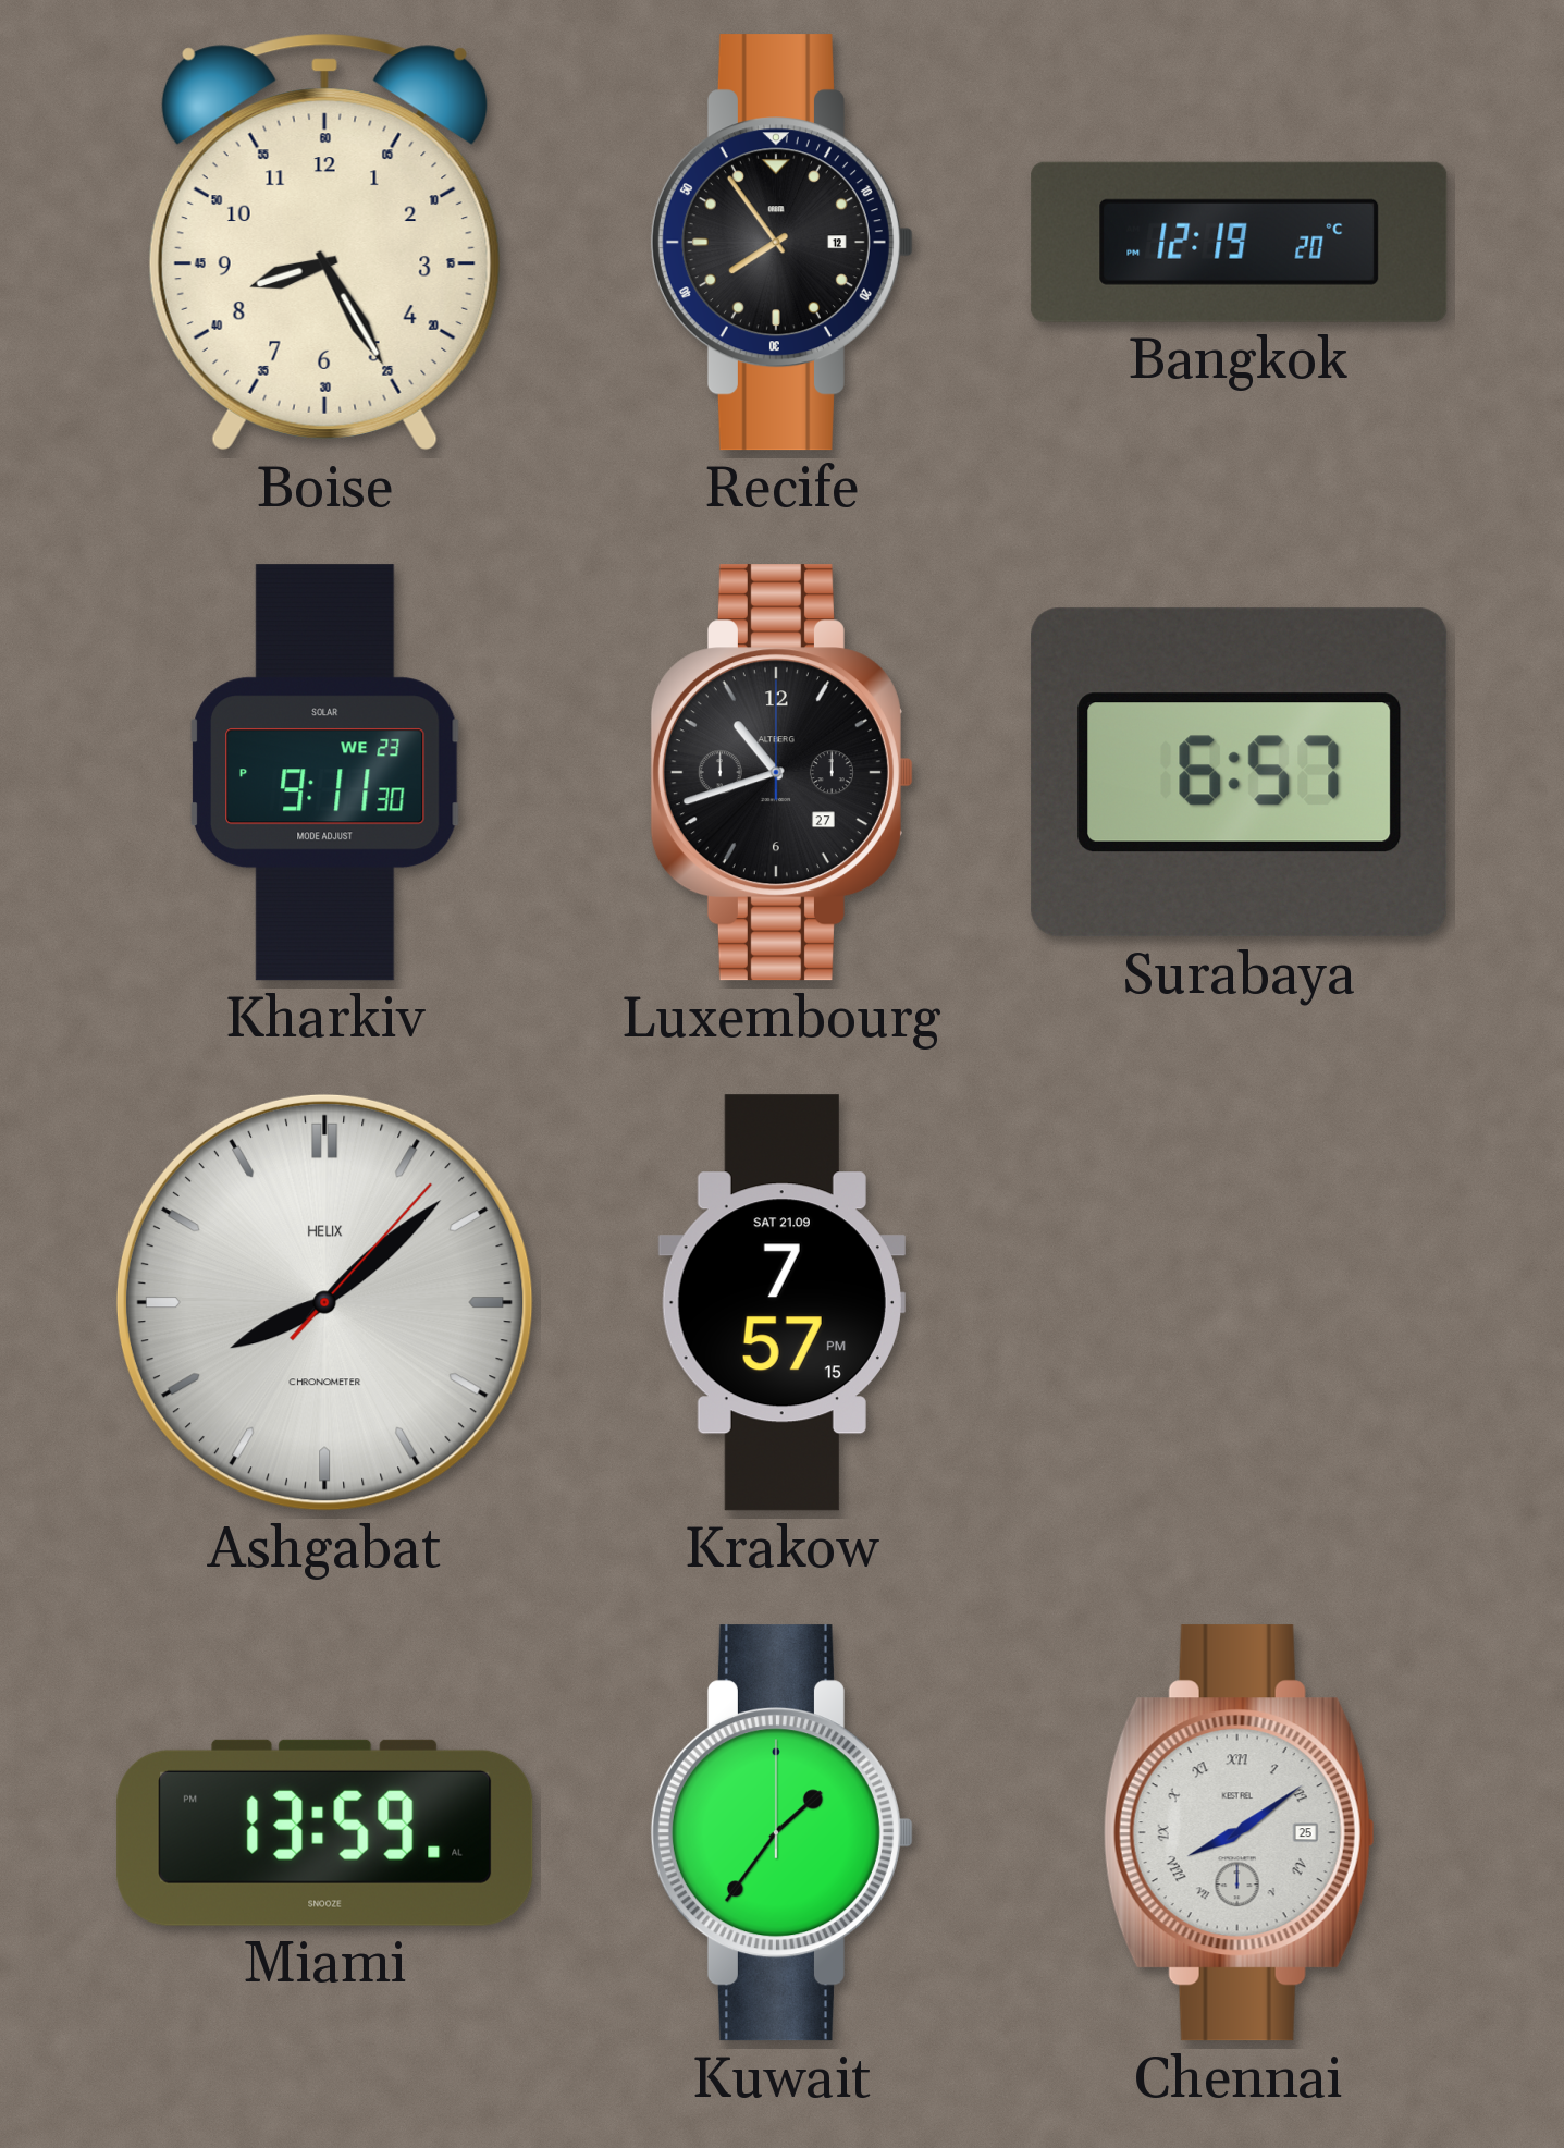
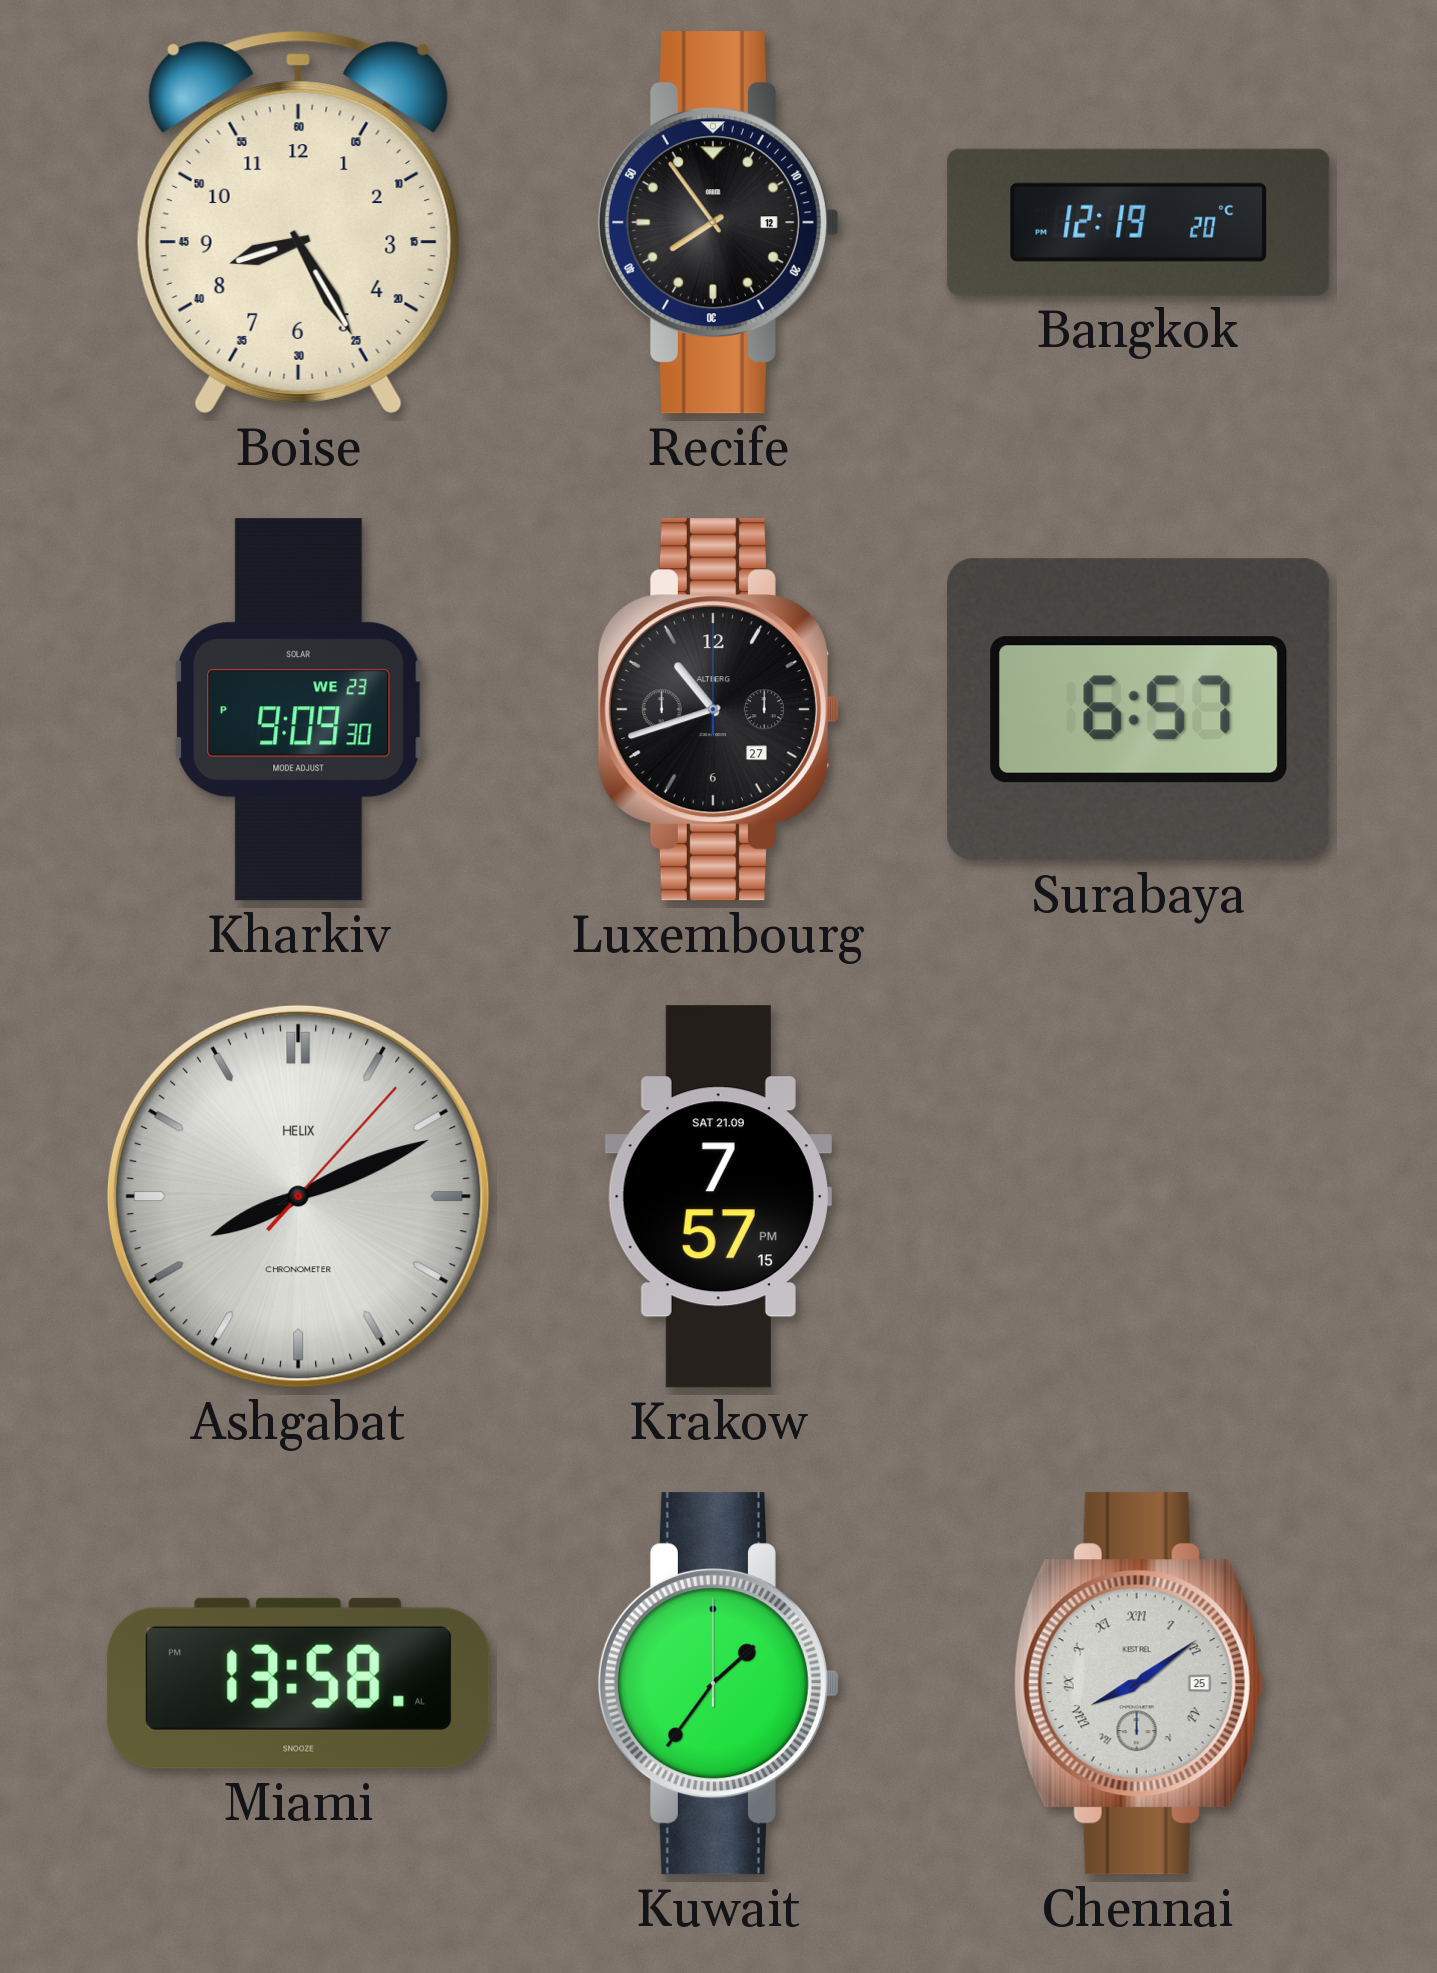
Kharkiv: 9:11 -> 9:09 (298, 710)
Ashgabat: 8:08 -> 8:11 (298, 1196)
Miami: 13:59 -> 13:58 (299, 1683)
